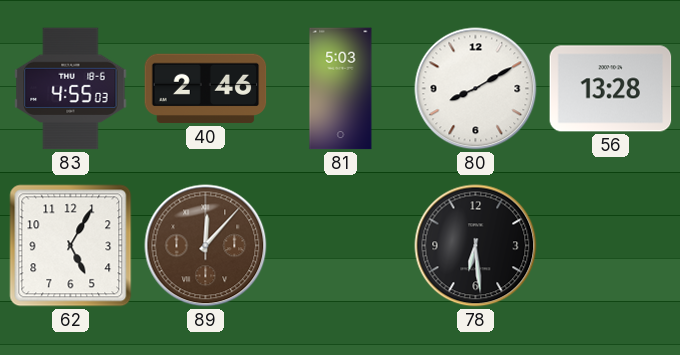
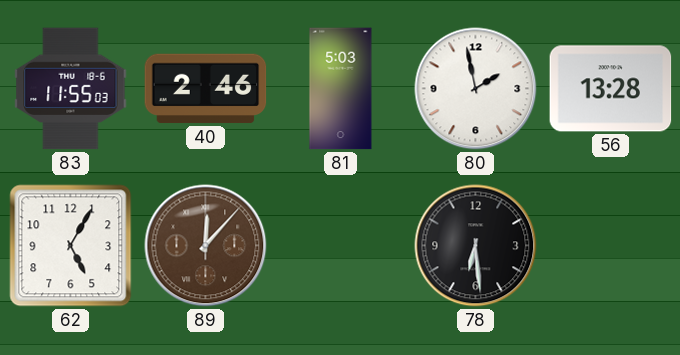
83: 4:55 -> 11:55 (71, 89)
80: 8:10 -> 1:58 (476, 89)
